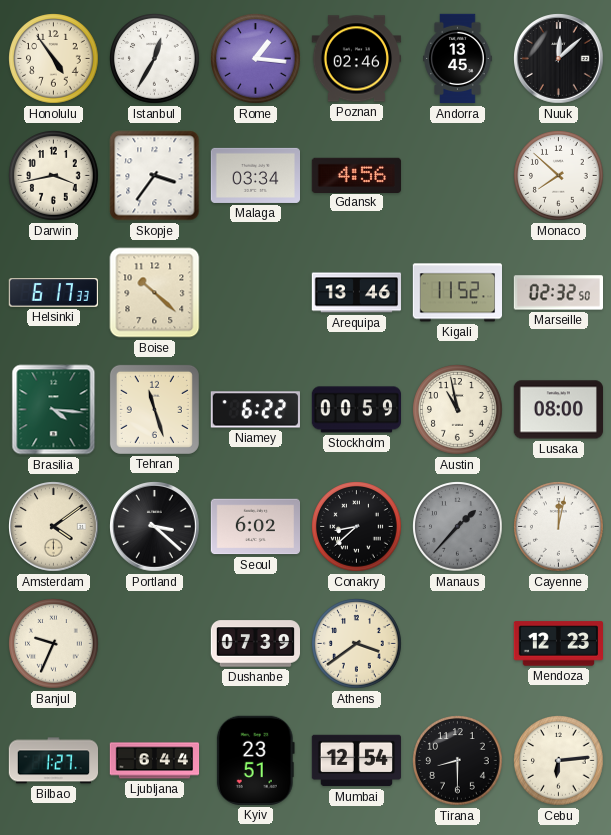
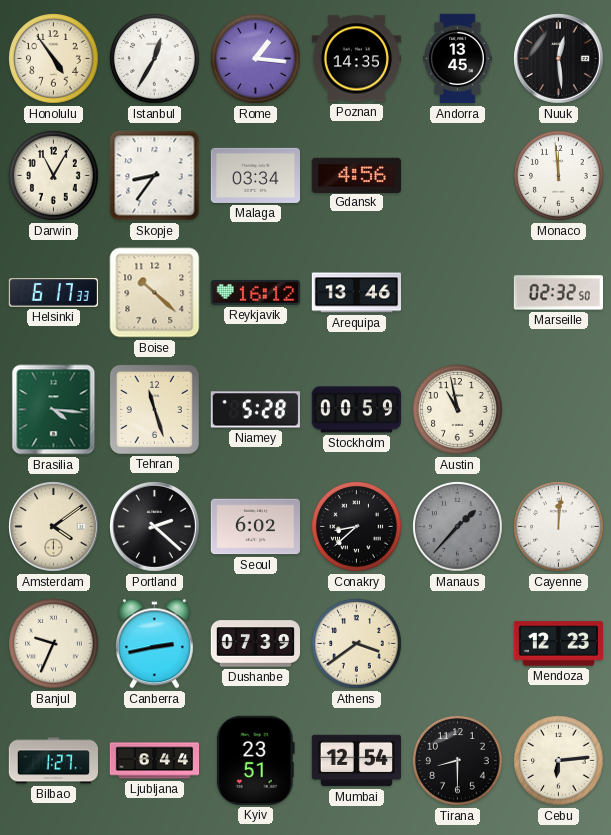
Poznan: 02:46 -> 14:35 (356, 59)
Nuuk: 12:08 -> 12:29 (559, 59)
Darwin: 3:43 -> 11:05 (54, 176)
Skopje: 3:36 -> 8:36 (155, 176)
Monaco: 7:52 -> 11:59 (559, 176)
Reykjavik: none -> 16:12 (255, 292)
Kigali: 11:52 -> none (457, 293)
Niamey: 6:22 -> 5:28 (255, 410)
Lusaka: 08:00 -> none (558, 410)
Portland: 3:22 -> 2:22 (155, 527)
Cayenne: 12:02 -> 12:01 (559, 527)
Canberra: none -> 2:43 (154, 644)
